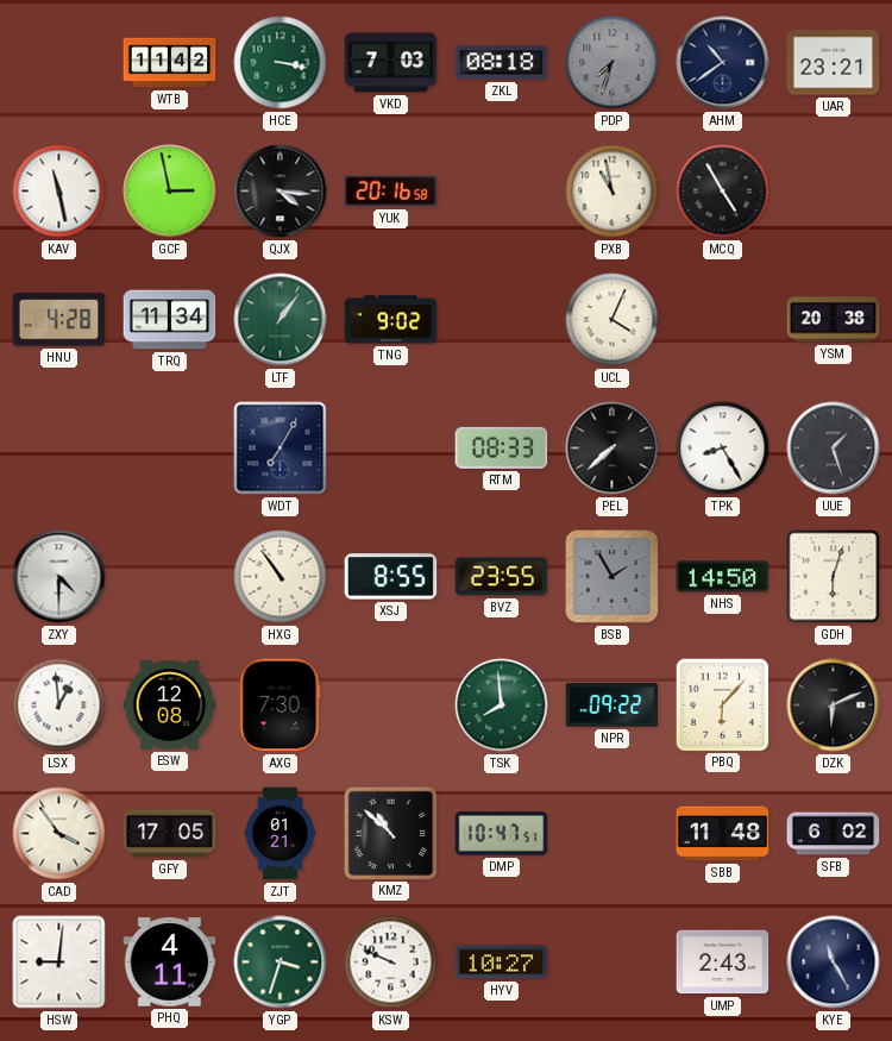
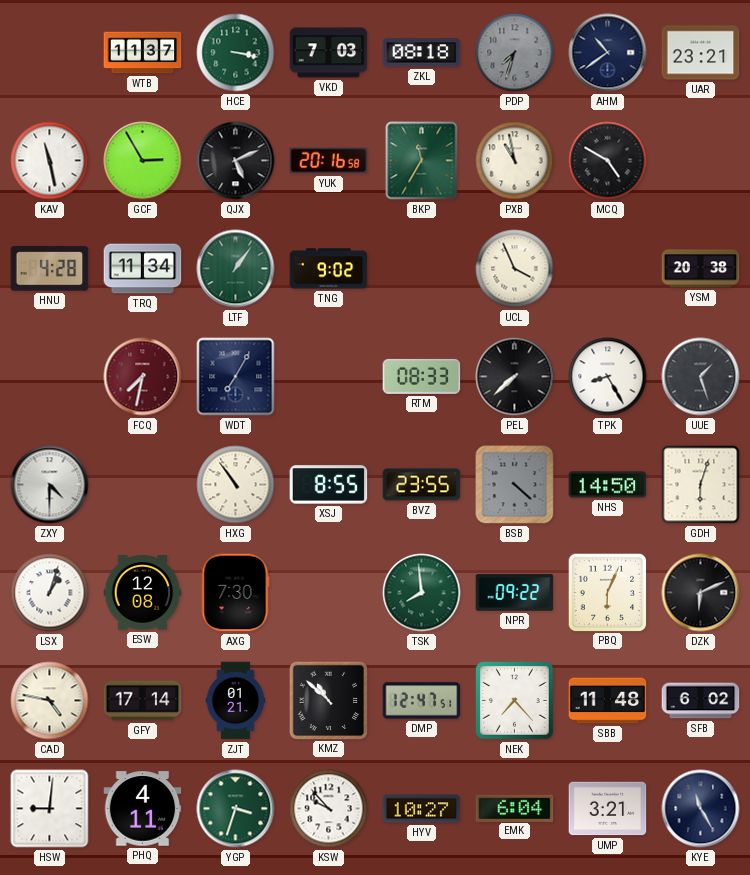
WTB: 11:42 -> 11:37 (143, 53)
GCF: 2:58 -> 2:55 (143, 161)
QJX: 4:16 -> 5:11 (236, 161)
BKP: none -> 11:35 (422, 161)
MCQ: 4:55 -> 4:50 (608, 161)
UCL: 4:04 -> 3:56 (515, 269)
FCQ: none -> 7:32 (143, 377)
BSB: 1:55 -> 4:22 (515, 485)
LSX: 12:59 -> 1:03 (50, 593)
PBQ: 6:07 -> 6:04 (607, 592)
CAD: 3:54 -> 4:47 (50, 701)
GFY: 17:05 -> 17:14 (143, 701)
DMP: 10:47 -> 12:47 (422, 701)
NEK: none -> 7:23 (515, 701)
KSW: 9:49 -> 9:53 (329, 809)
EMK: none -> 6:04 (515, 808)
UMP: 2:43 -> 3:21 (608, 809)
